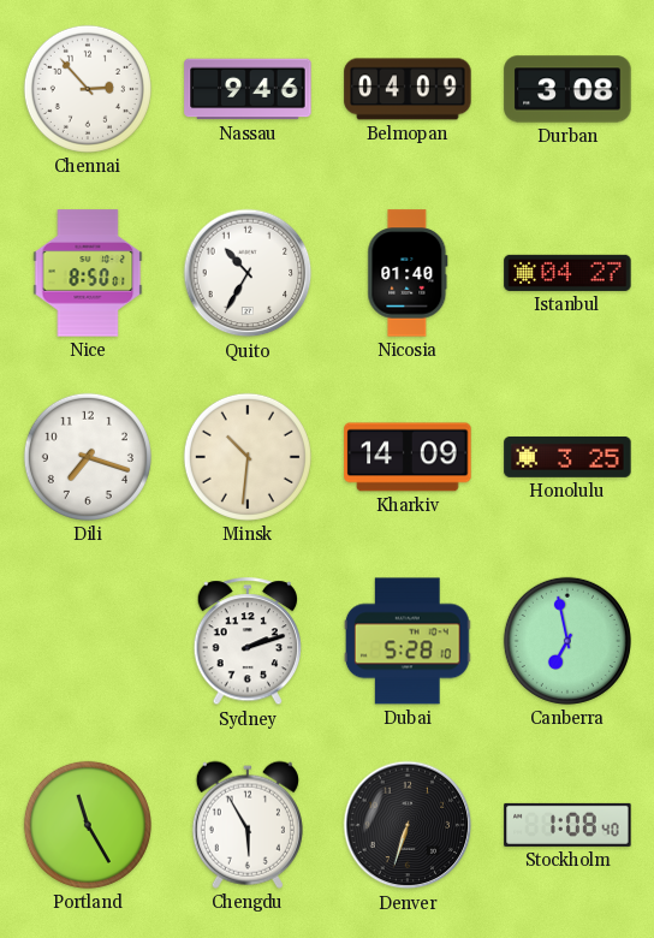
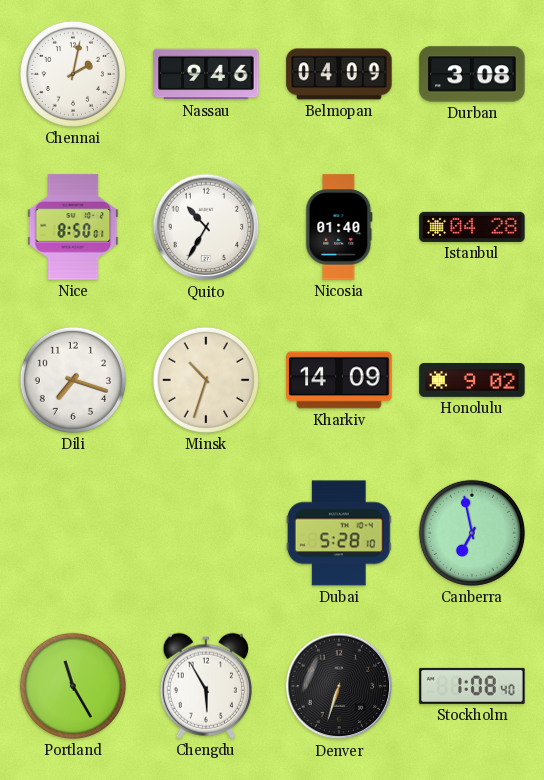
Chennai: 2:53 -> 2:02 (73, 74)
Istanbul: 04:27 -> 04:28 (472, 227)
Minsk: 10:31 -> 10:33 (206, 380)
Honolulu: 3:25 -> 9:02 (472, 380)
Sydney: 2:12 -> none (246, 642)
